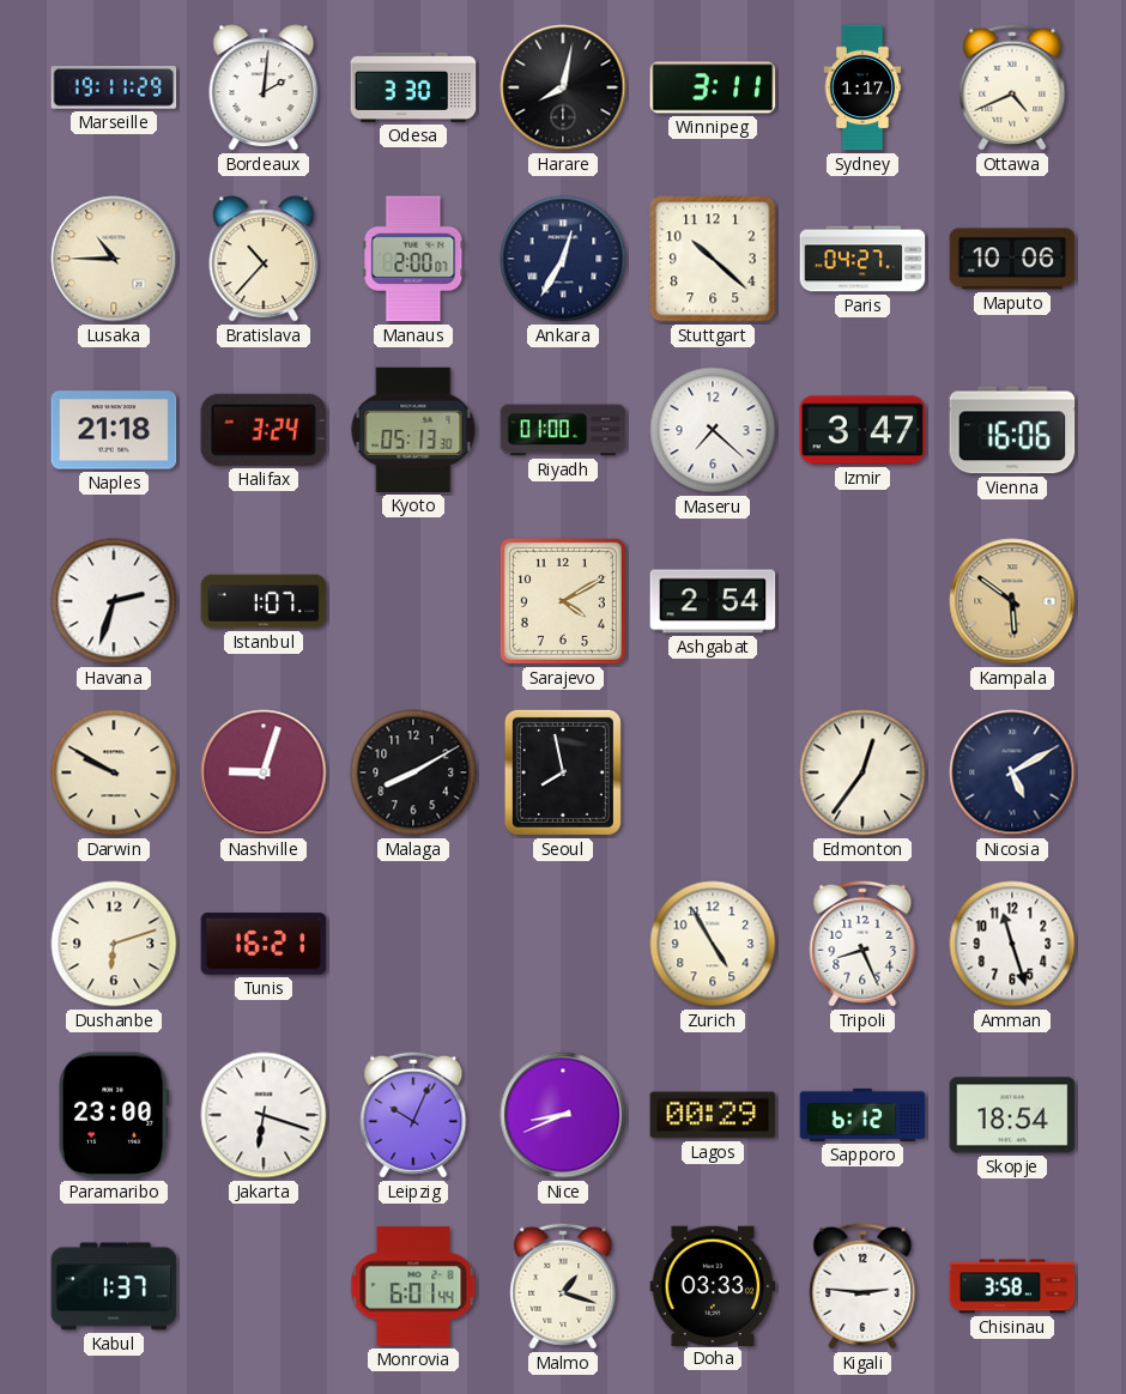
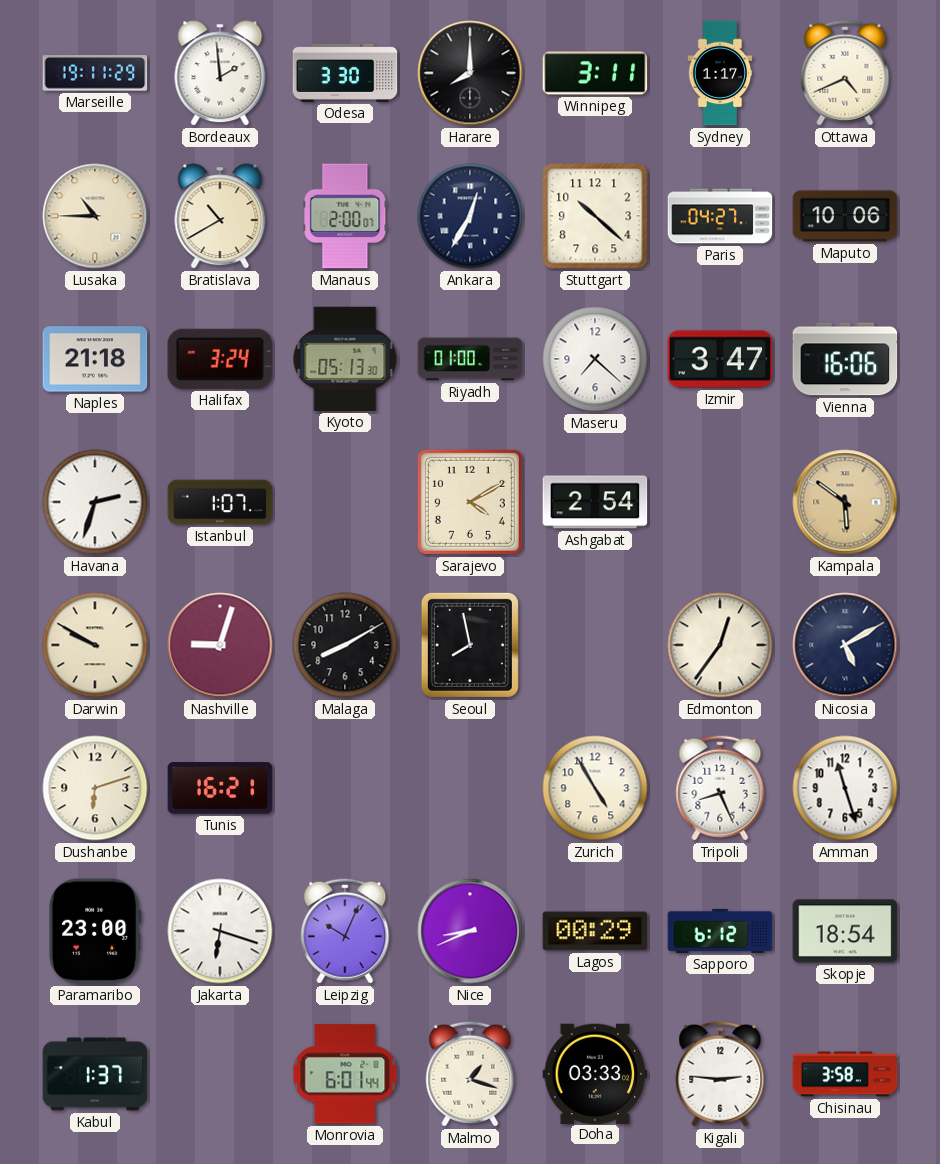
Bordeaux: 2:01 -> 1:59 (220, 73)
Harare: 8:02 -> 8:00 (470, 73)
Bratislava: 10:37 -> 10:40 (220, 216)
